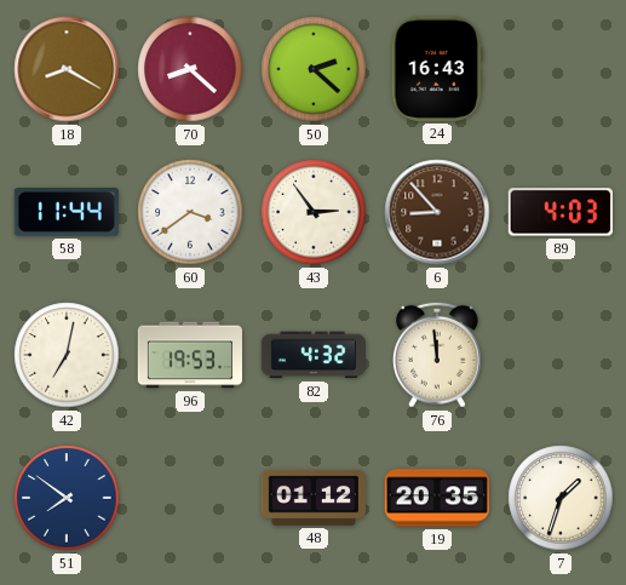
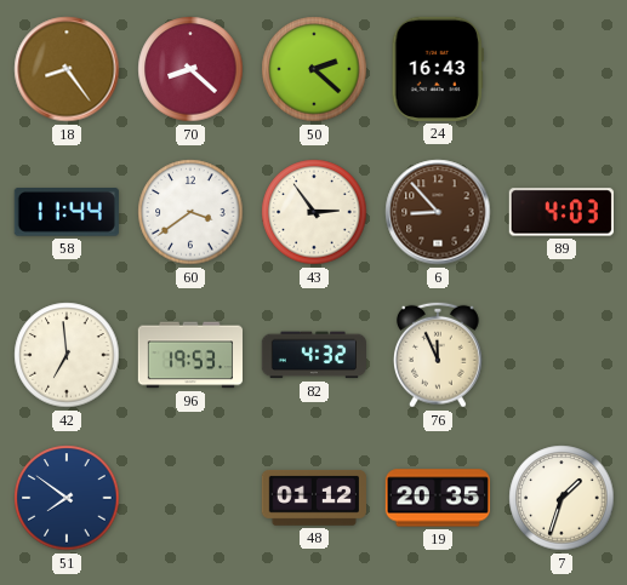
18: 8:20 -> 8:24 (67, 69)
42: 7:02 -> 6:59 (67, 355)
76: 11:59 -> 11:56 (438, 355)
